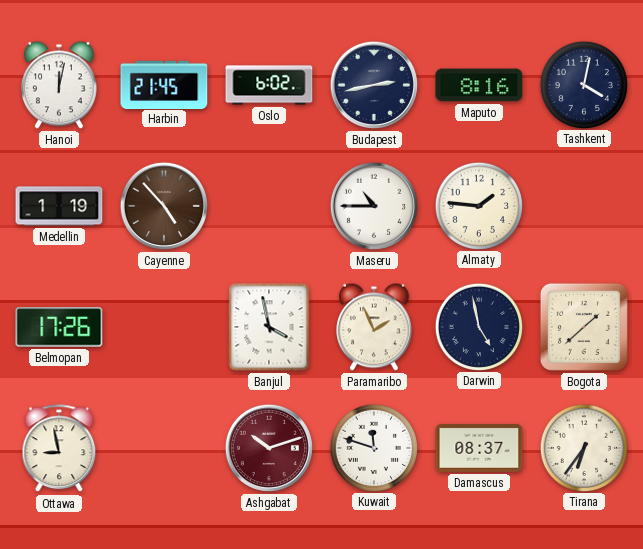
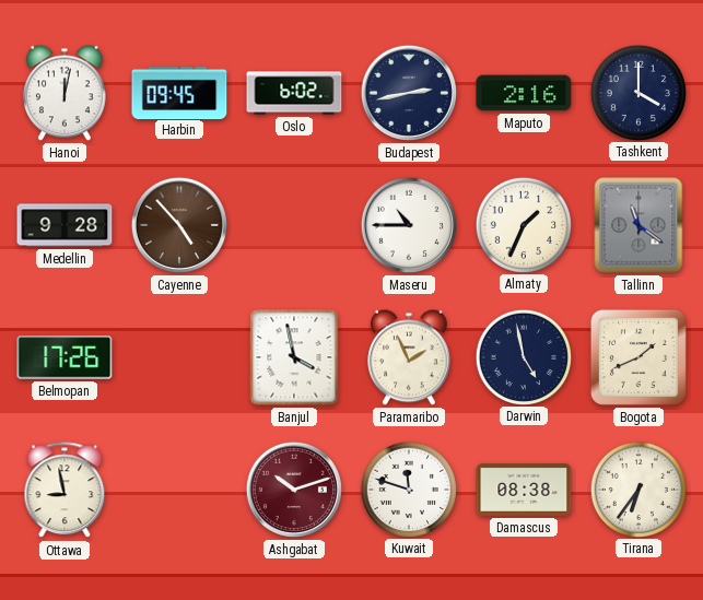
Harbin: 21:45 -> 09:45 (179, 92)
Maputo: 8:16 -> 2:16 (524, 93)
Tashkent: 4:02 -> 4:00 (637, 92)
Medellin: 1:19 -> 9:28 (65, 225)
Almaty: 1:46 -> 1:34 (523, 224)
Tallinn: none -> 11:21 (638, 225)
Bogota: 1:38 -> 1:41 (638, 357)
Damascus: 08:37 -> 08:38 (524, 490)
